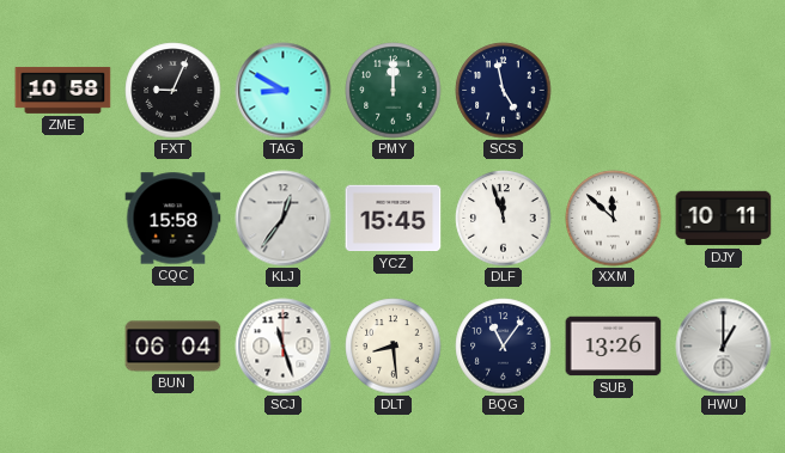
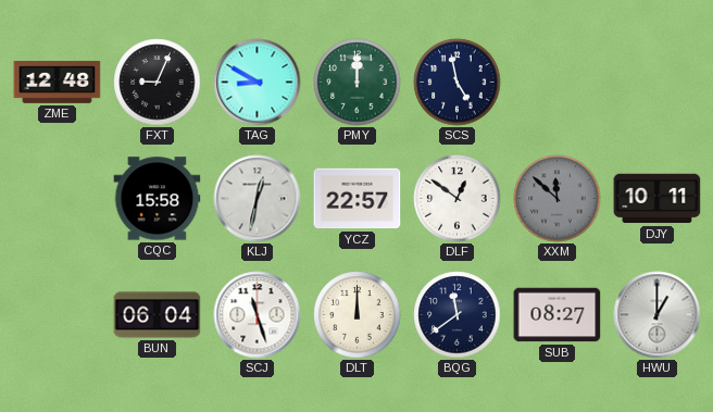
ZME: 10:58 -> 12:48 (58, 82)
KLJ: 12:36 -> 12:32 (258, 199)
YCZ: 15:45 -> 22:57 (358, 199)
DLF: 11:57 -> 12:51 (458, 199)
XXM dial: white -> grey (558, 199)
DLT: 8:29 -> 12:00 (358, 315)
BQG: 11:06 -> 11:39 (458, 315)
SUB: 13:26 -> 08:27 (558, 315)
